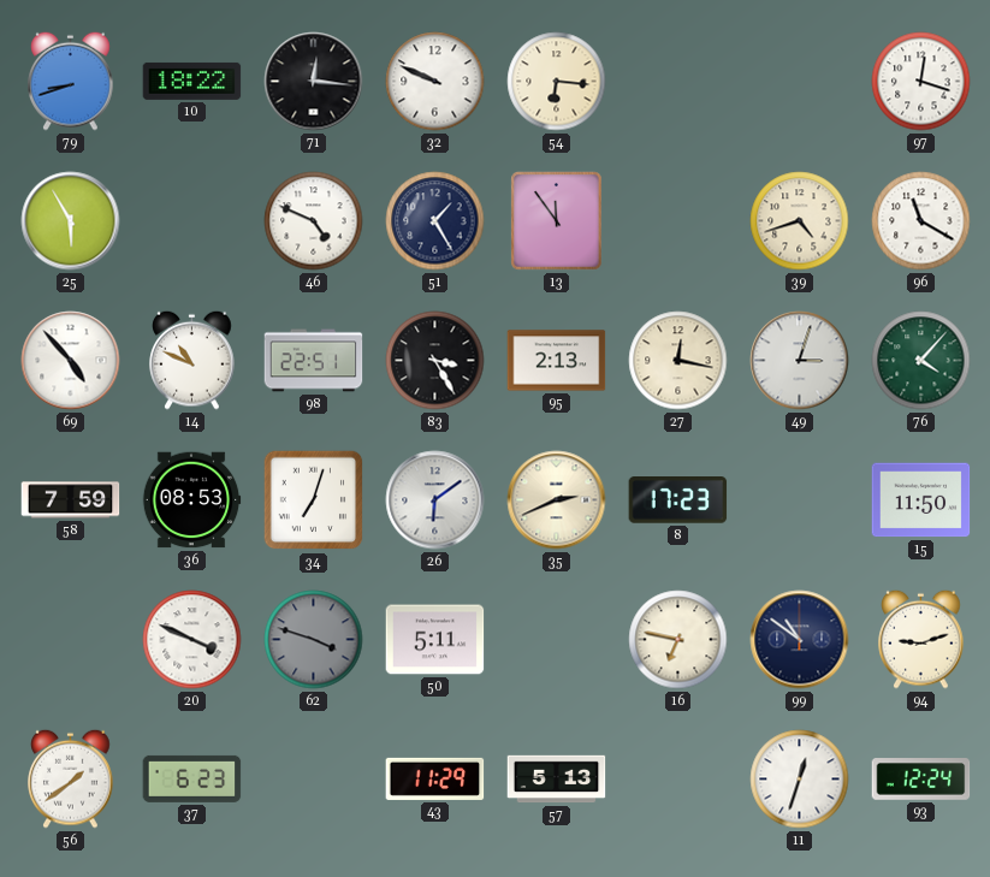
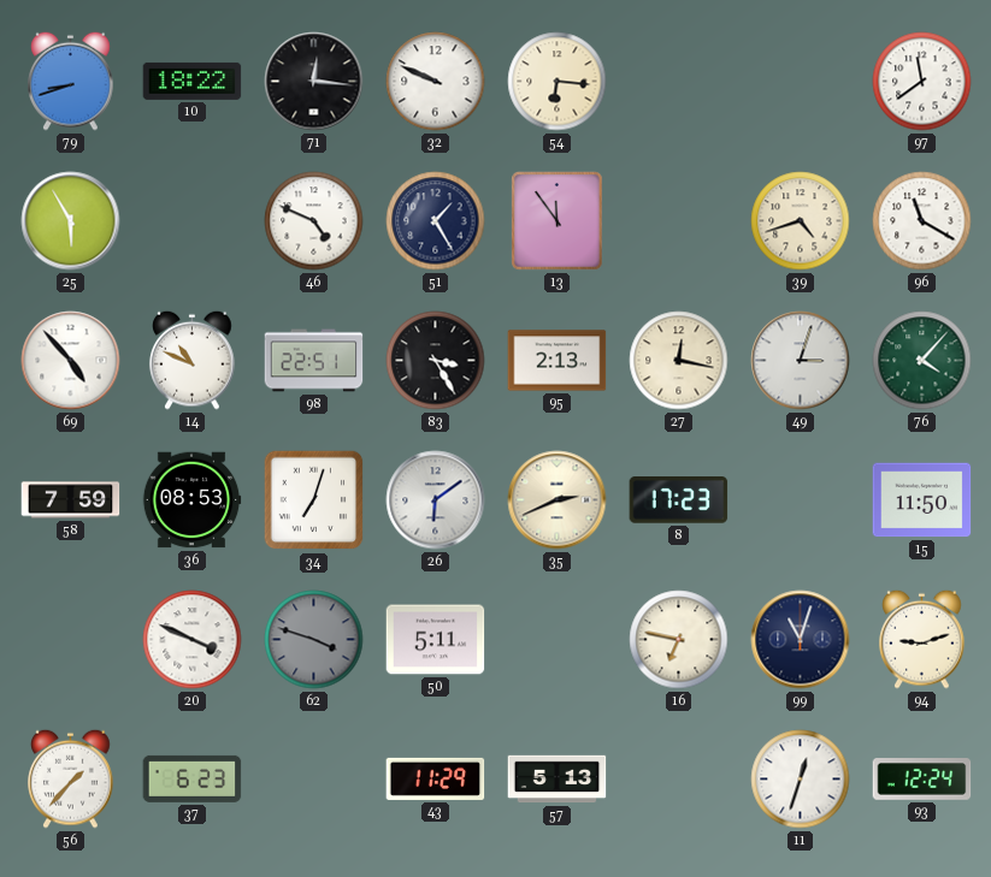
97: 12:18 -> 11:39 (922, 82)
99: 10:51 -> 11:03 (801, 640)
56: 1:39 -> 1:37 (71, 778)
